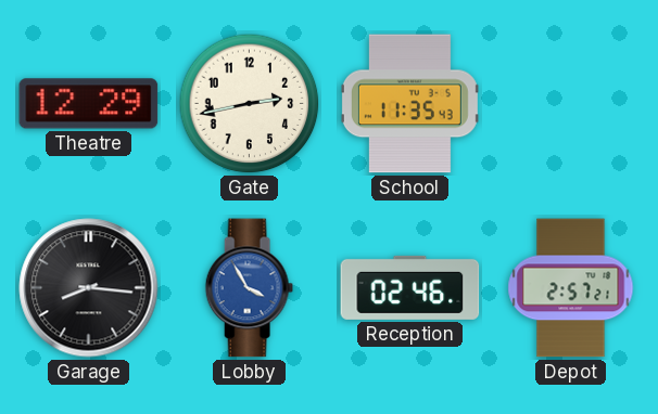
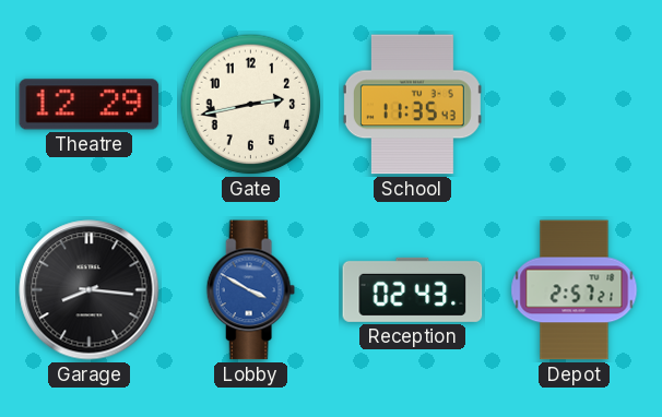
Lobby: 3:55 -> 3:50 (250, 290)
Reception: 02:46 -> 02:43 (413, 289)
